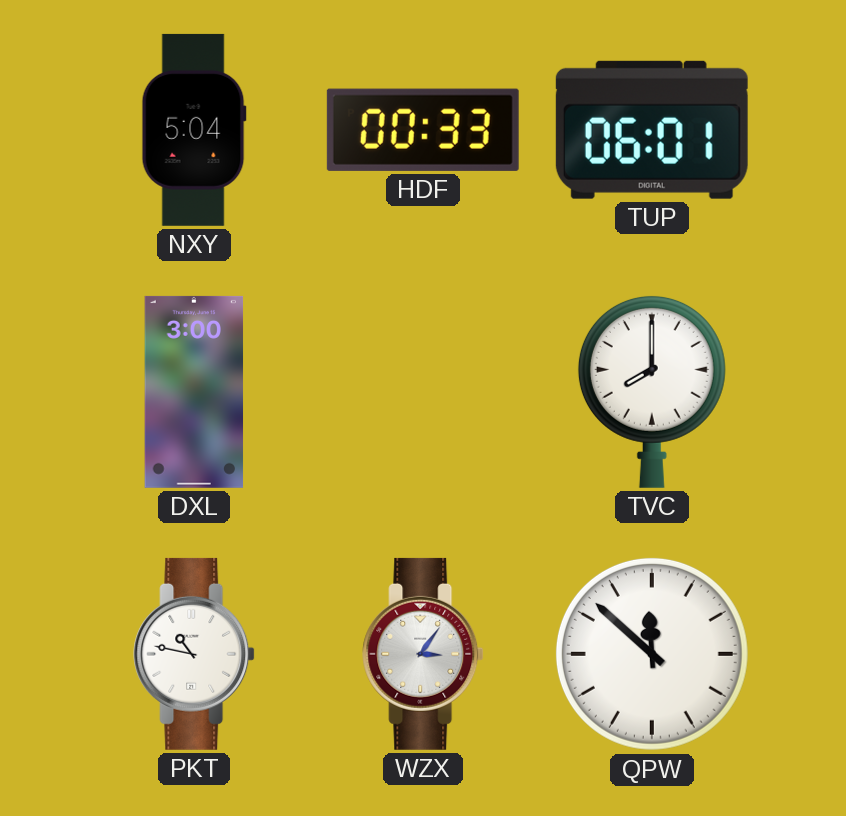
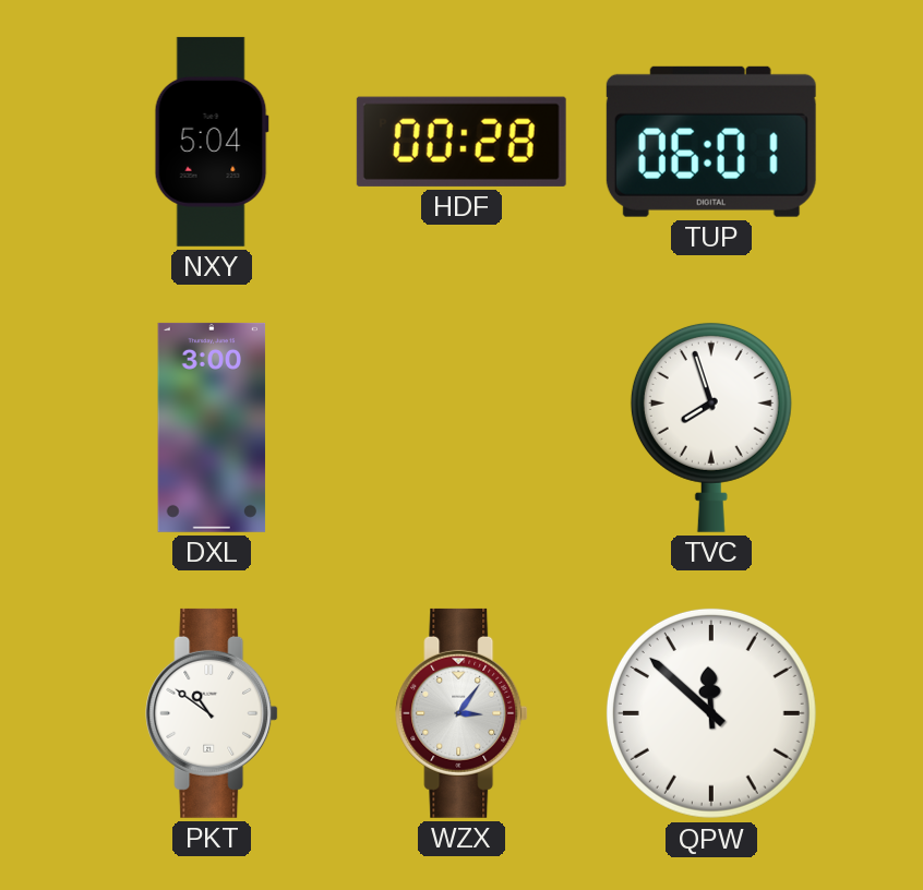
HDF: 00:33 -> 00:28 (461, 142)
TVC: 8:00 -> 7:57 (711, 426)
PKT: 10:47 -> 10:51 (212, 713)
